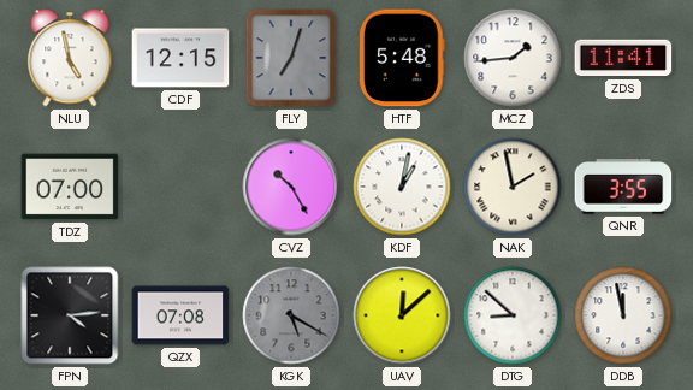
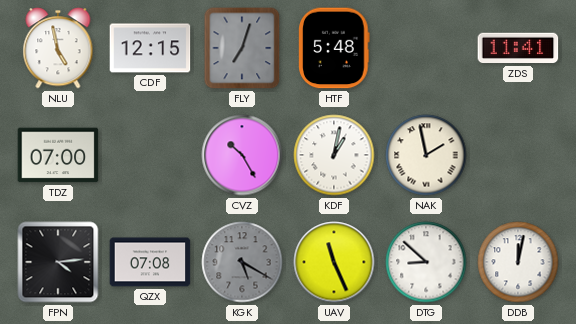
MCZ: 1:44 -> none (513, 58)
QNR: 3:55 -> none (623, 187)
UAV: 12:08 -> 11:26 (334, 262)
DDB: 11:58 -> 12:02 (518, 262)
